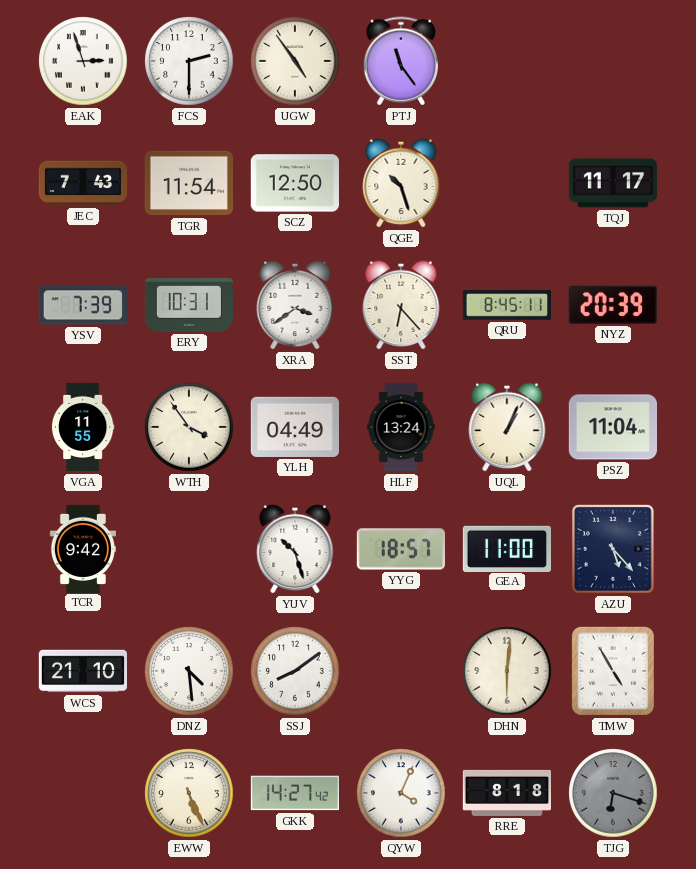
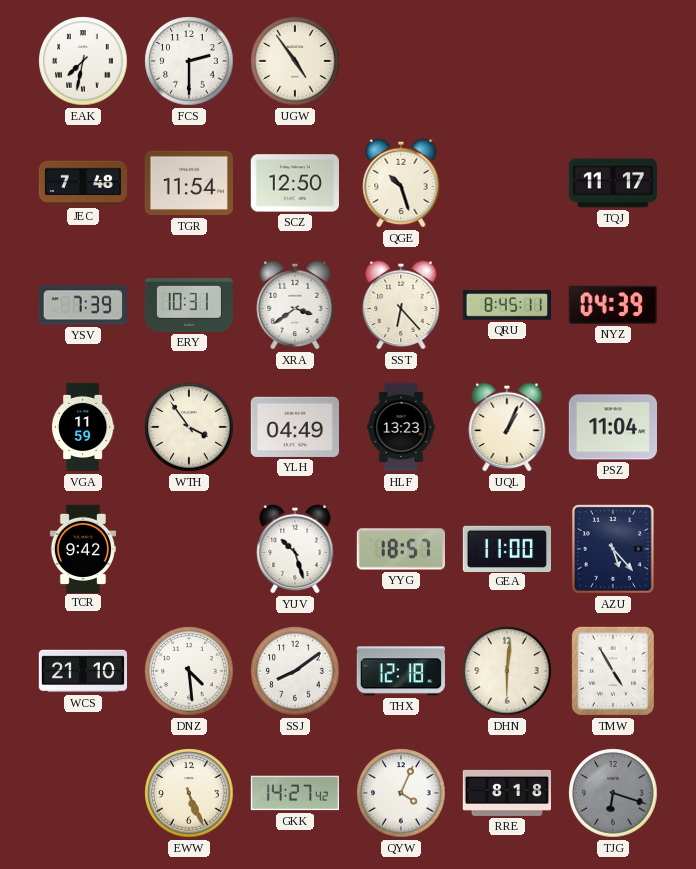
EAK: 2:57 -> 7:32 (83, 61)
PTJ: 11:24 -> none (400, 61)
JEC: 7:43 -> 7:48 (83, 183)
NYZ: 20:39 -> 04:39 (613, 305)
VGA: 11:55 -> 11:59 (83, 427)
HLF: 13:24 -> 13:23 (401, 427)
THX: none -> 12:18 (401, 671)
